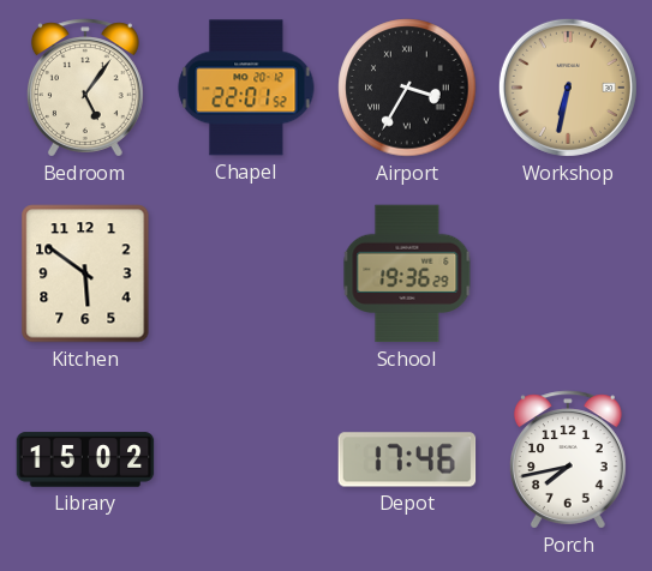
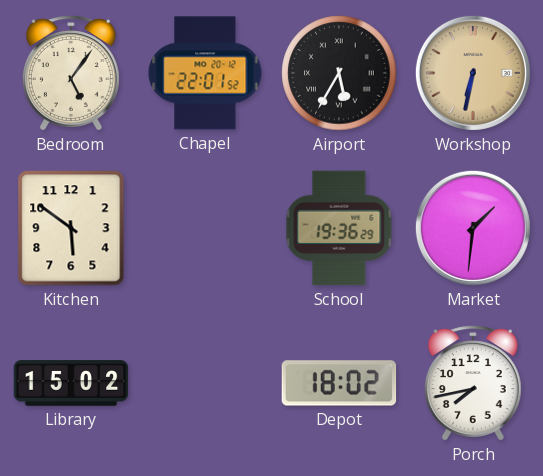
Airport: 3:35 -> 5:35 (339, 73)
Market: none -> 1:31 (473, 228)
Depot: 17:46 -> 18:02 (339, 383)
